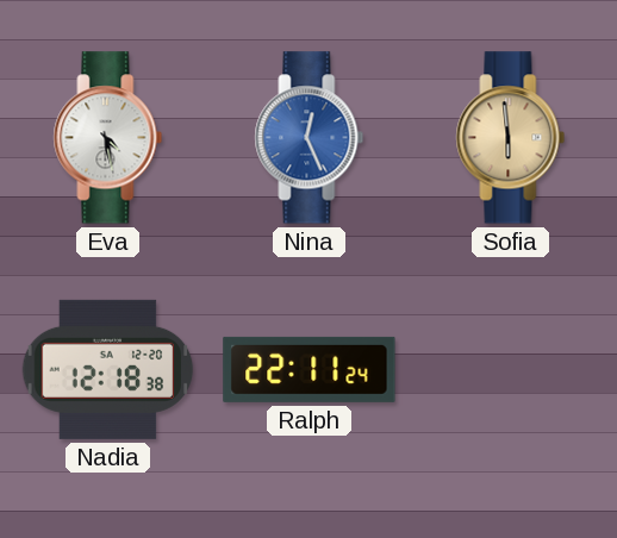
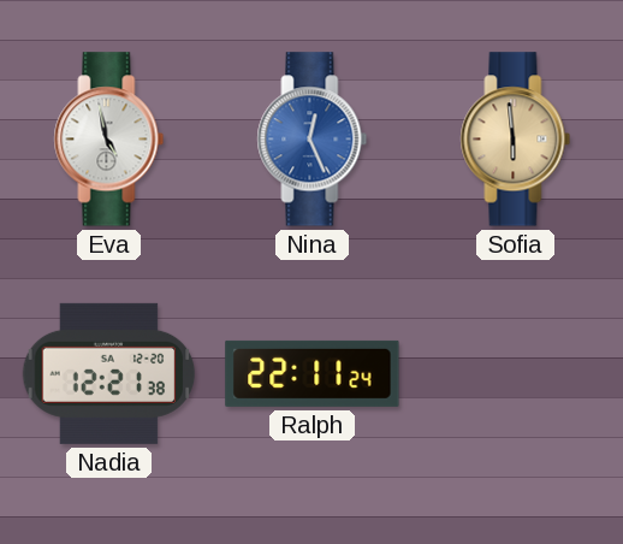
Eva: 4:28 -> 4:58 (109, 140)
Nadia: 12:18 -> 12:21 (109, 373)
